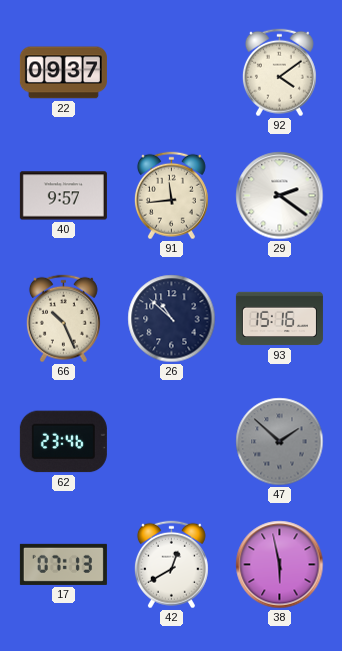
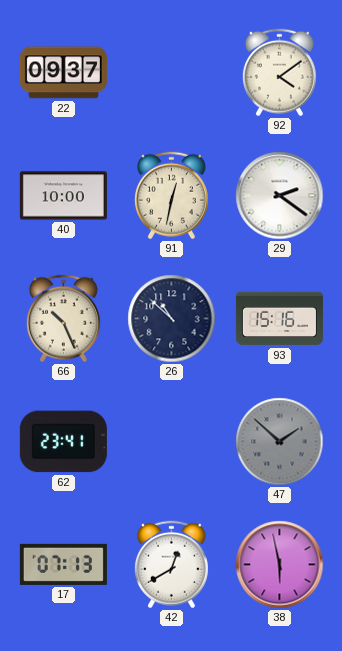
40: 9:57 -> 10:00 (63, 196)
91: 11:44 -> 12:32 (171, 196)
62: 23:46 -> 23:41 (63, 442)
